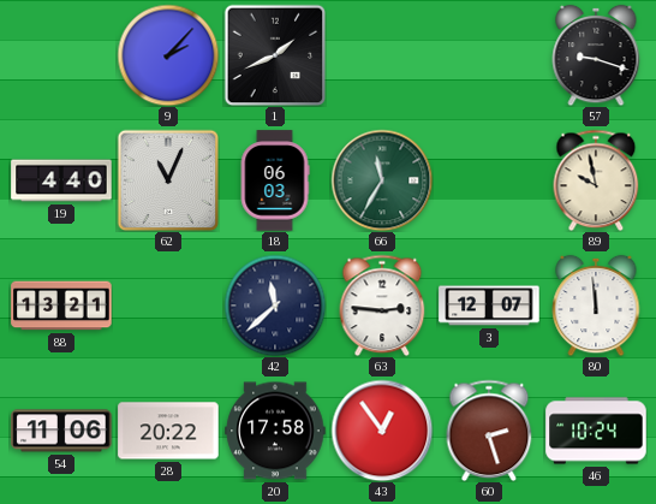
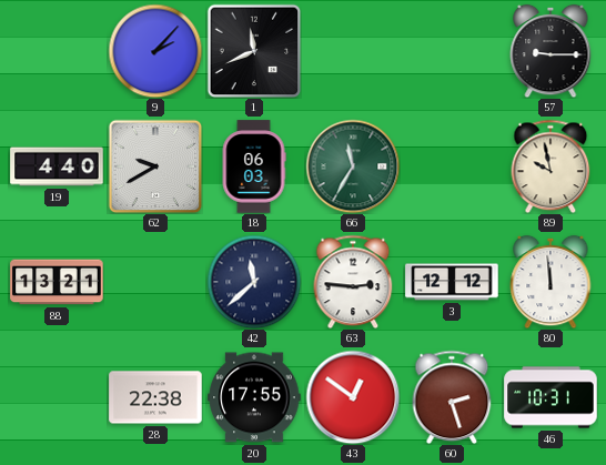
1: 1:41 -> 11:41 (254, 51)
57: 9:18 -> 9:15 (551, 51)
62: 11:04 -> 9:40 (155, 166)
3: 12:07 -> 12:12 (452, 282)
54: 11:06 -> none (61, 431)
28: 20:22 -> 22:38 (155, 397)
20: 17:58 -> 17:55 (254, 397)
43: 12:54 -> 12:51 (353, 397)
46: 10:24 -> 10:31 (551, 397)
